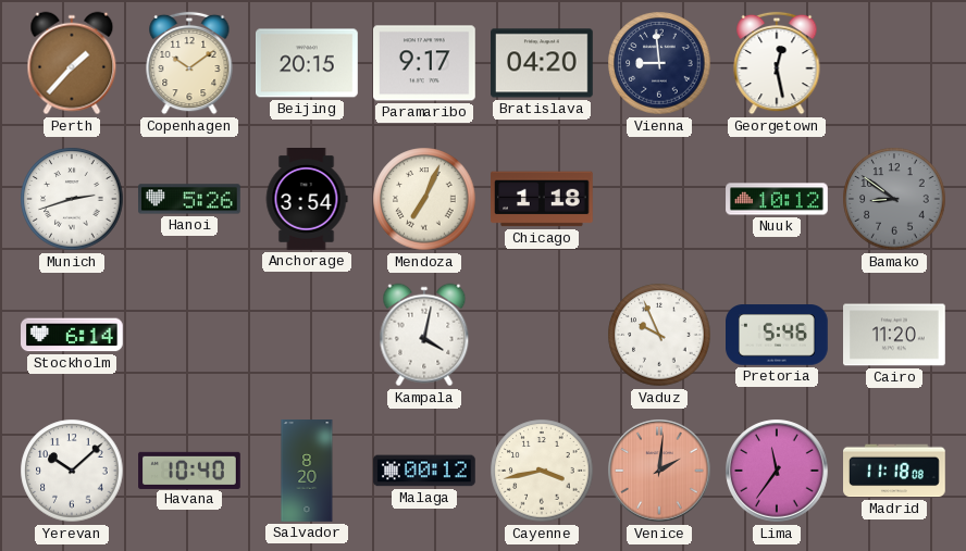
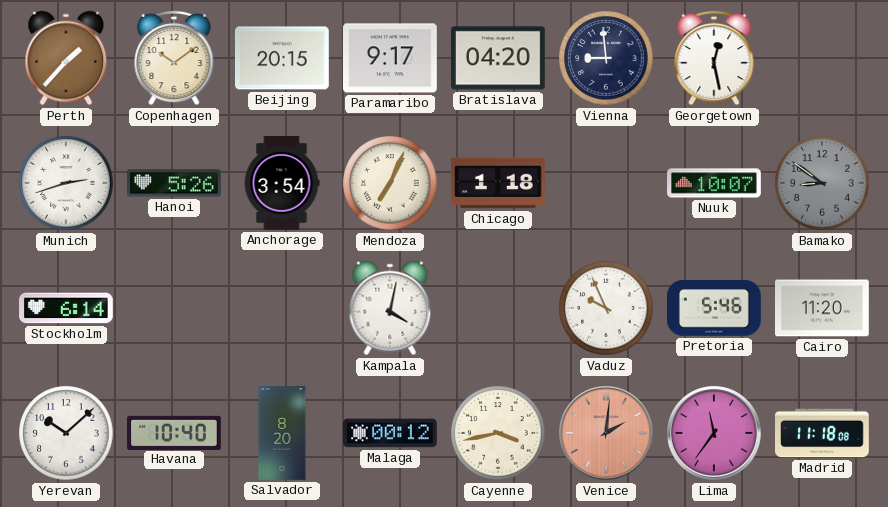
Nuuk: 10:12 -> 10:07 (714, 183)
